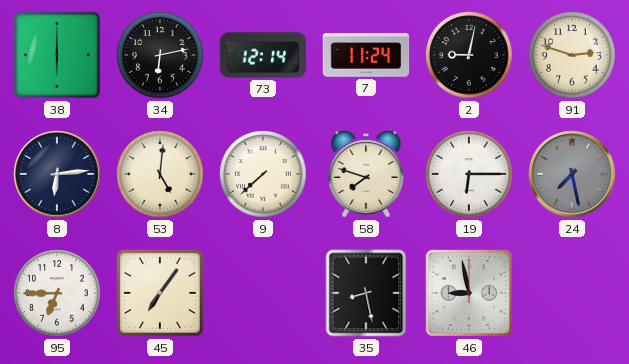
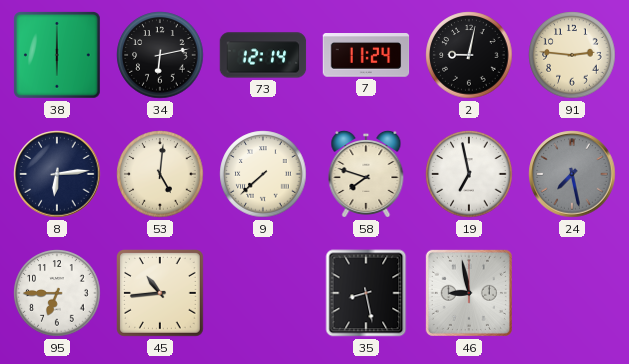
91: 2:48 -> 2:46 (572, 55)
19: 6:15 -> 6:58 (469, 174)
45: 7:06 -> 10:44 (161, 294)
